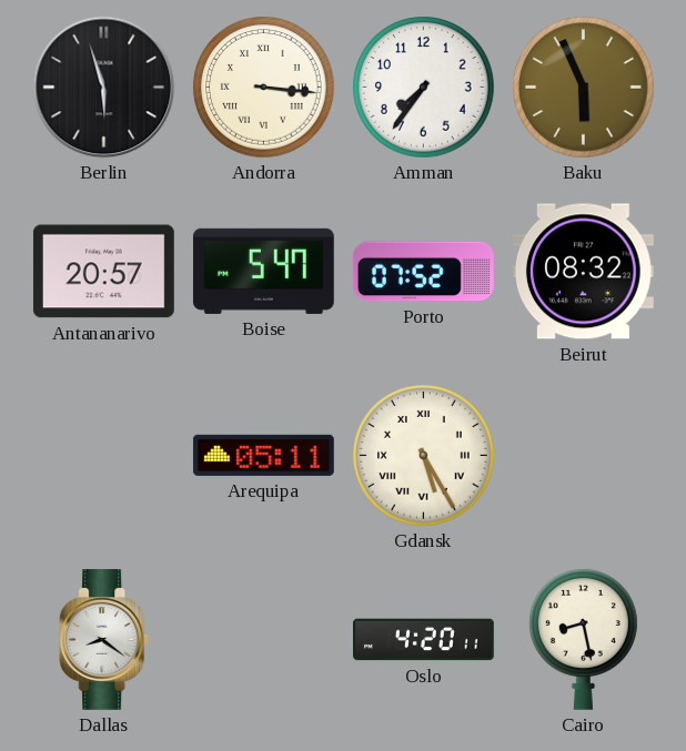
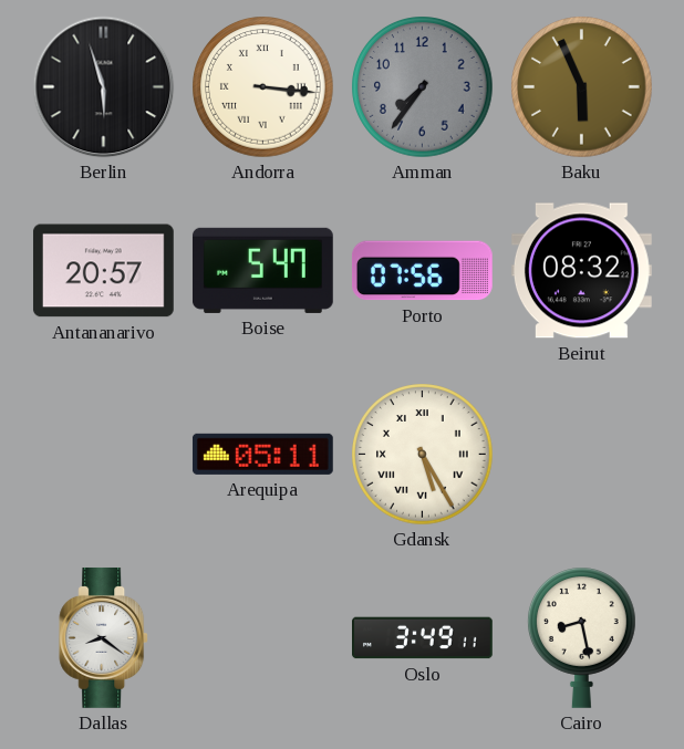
Amman dial: white -> grey (423, 87)
Porto: 07:52 -> 07:56 (422, 271)
Oslo: 4:20 -> 3:49 (423, 638)
